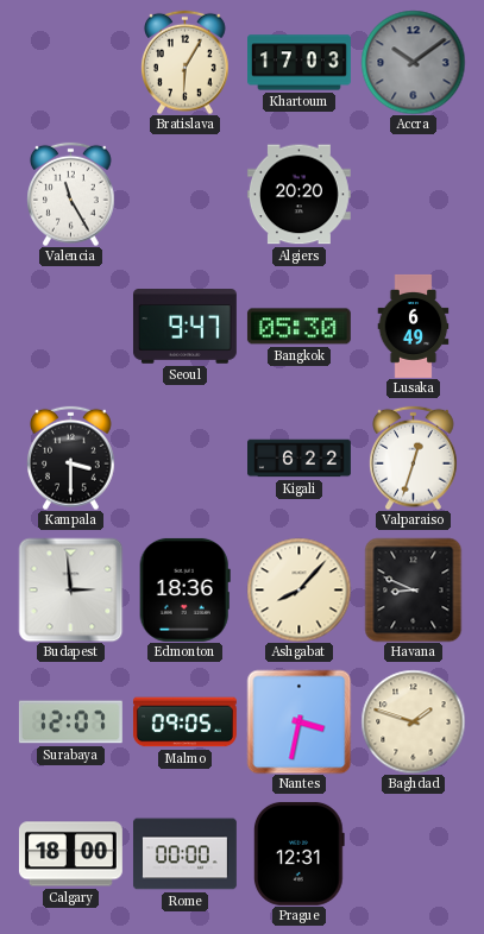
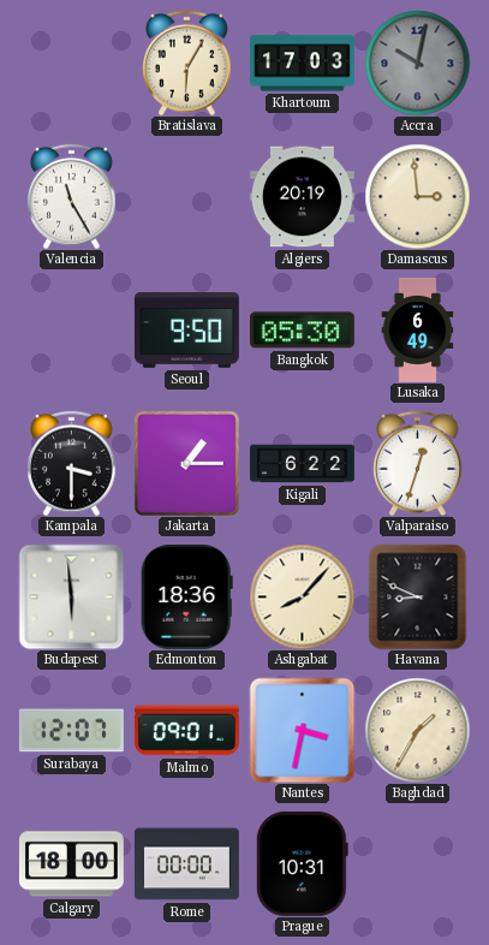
Accra: 10:09 -> 10:02 (417, 63)
Algiers: 20:20 -> 20:19 (302, 197)
Damascus: none -> 2:59 (417, 196)
Seoul: 9:47 -> 9:50 (186, 331)
Jakarta: none -> 1:15 (186, 463)
Budapest: 2:59 -> 5:59 (71, 596)
Malmo: 09:05 -> 09:01 (186, 731)
Baghdad: 1:48 -> 1:35 (417, 730)
Prague: 12:31 -> 10:31 (302, 863)
